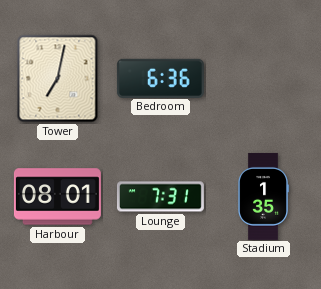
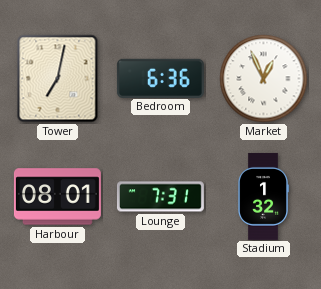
Market: none -> 12:56 (264, 79)
Stadium: 1:35 -> 1:32 (263, 196)
